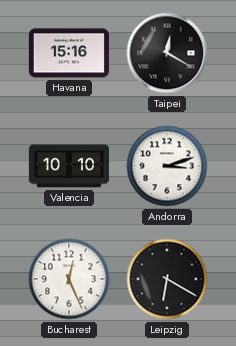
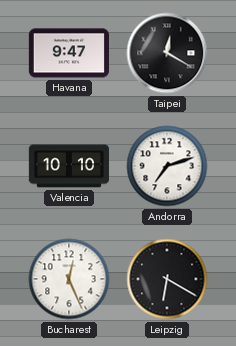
Havana: 15:16 -> 9:47 (69, 53)
Andorra: 3:12 -> 7:12 (167, 166)
